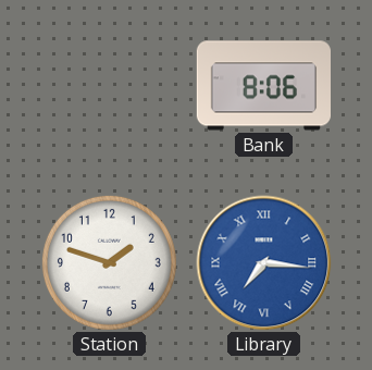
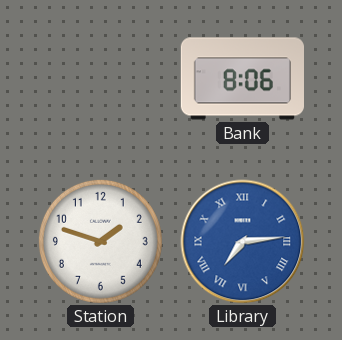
Library: 7:16 -> 7:14 (243, 242)
